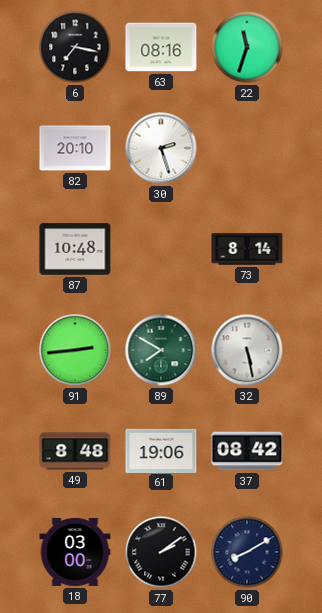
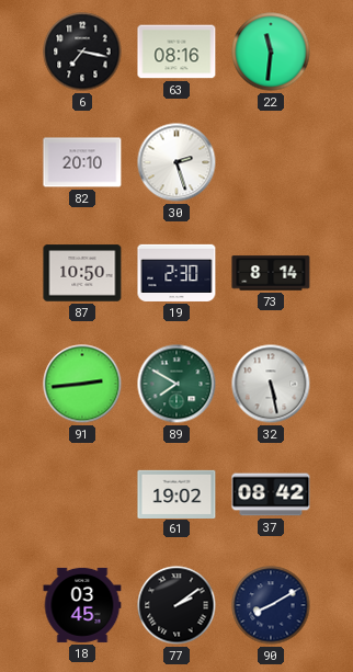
22: 11:33 -> 11:31 (271, 52)
87: 10:48 -> 10:50 (82, 273)
19: none -> 2:30 (176, 273)
49: 8:48 -> none (75, 451)
61: 19:06 -> 19:02 (176, 493)
18: 03:00 -> 03:45 (82, 605)
